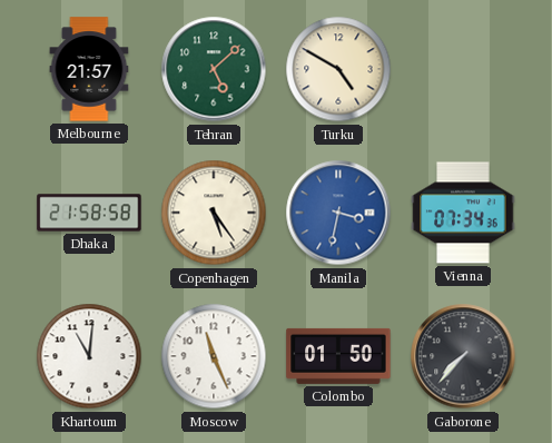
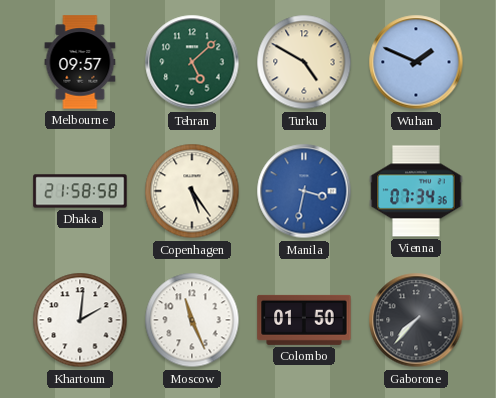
Melbourne: 21:57 -> 09:57 (80, 62)
Wuhan: none -> 1:49 (416, 62)
Khartoum: 11:01 -> 2:01 (80, 320)
